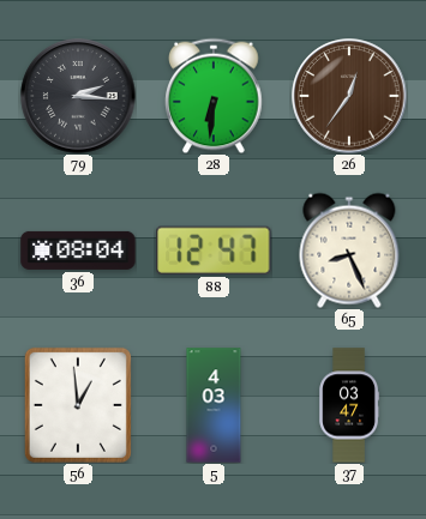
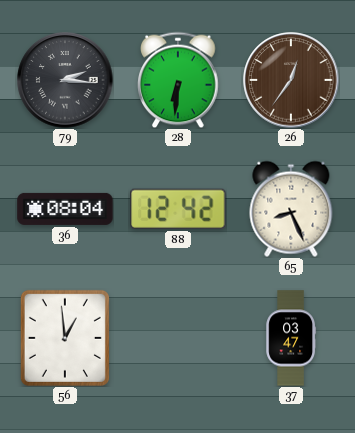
88: 12:47 -> 12:42 (178, 209)
5: 4:03 -> none (214, 405)
